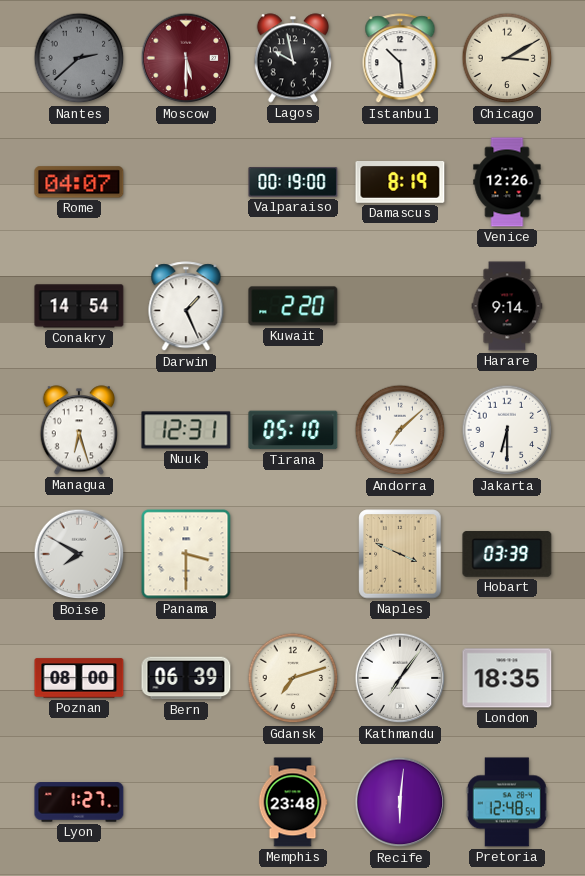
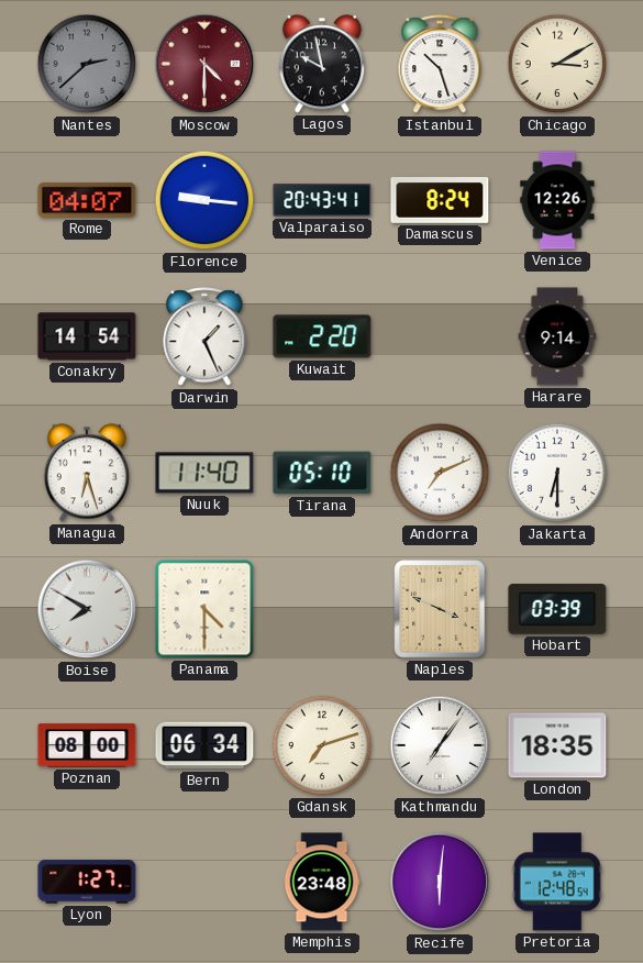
Moscow: 5:30 -> 4:30 (204, 64)
Istanbul: 10:29 -> 10:27 (440, 65)
Florence: none -> 9:16 (204, 200)
Valparaiso: 00:19 -> 20:43 (322, 200)
Damascus: 8:19 -> 8:24 (440, 201)
Nuuk: 12:31 -> 11:40 (204, 473)
Andorra: 7:08 -> 7:11 (440, 473)
Panama: 3:30 -> 4:30 (204, 609)
Bern: 06:39 -> 06:34 (204, 745)
